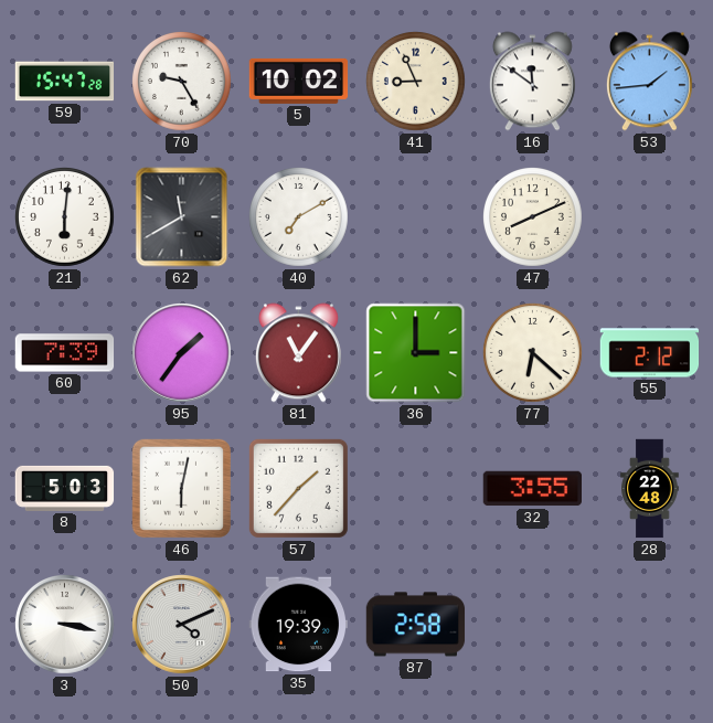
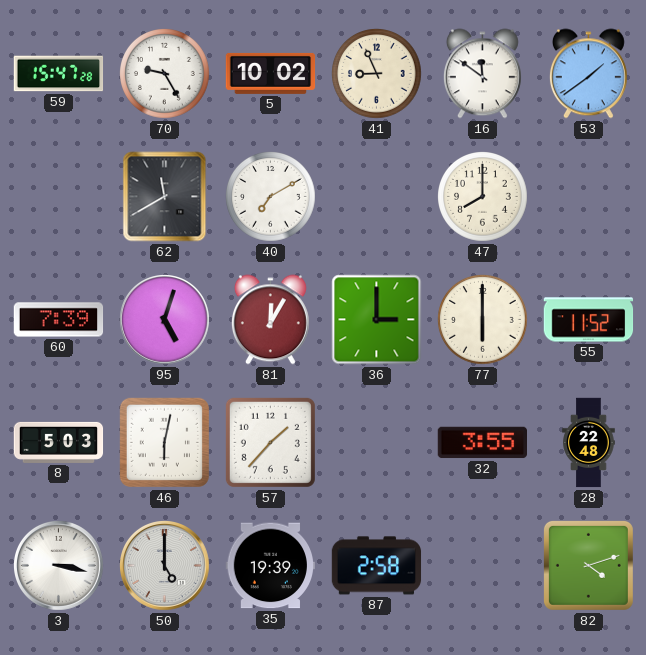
53: 1:44 -> 1:39 (588, 74)
21: 6:01 -> none (65, 217)
47: 8:11 -> 8:00 (483, 197)
95: 1:36 -> 5:03 (165, 320)
81: 11:06 -> 12:05 (270, 320)
77: 6:22 -> 6:00 (483, 320)
55: 2:12 -> 11:52 (589, 320)
50: 4:11 -> 5:00 (165, 566)
82: none -> 4:12 (588, 565)
